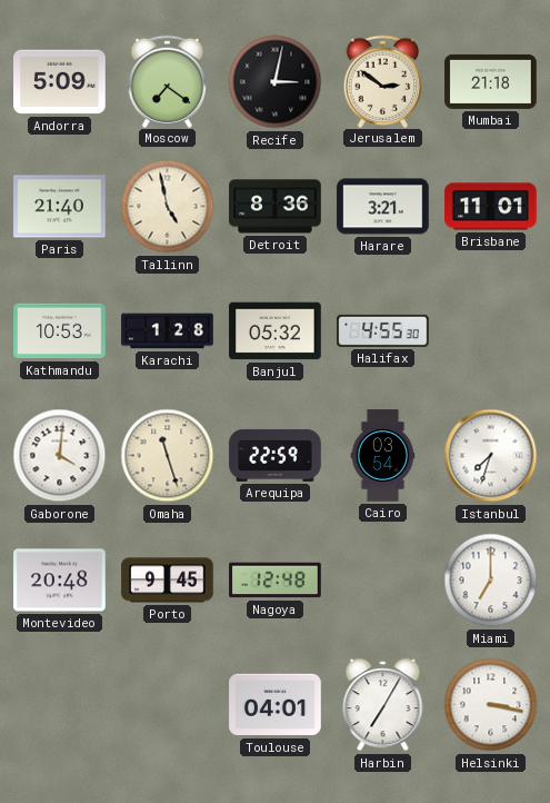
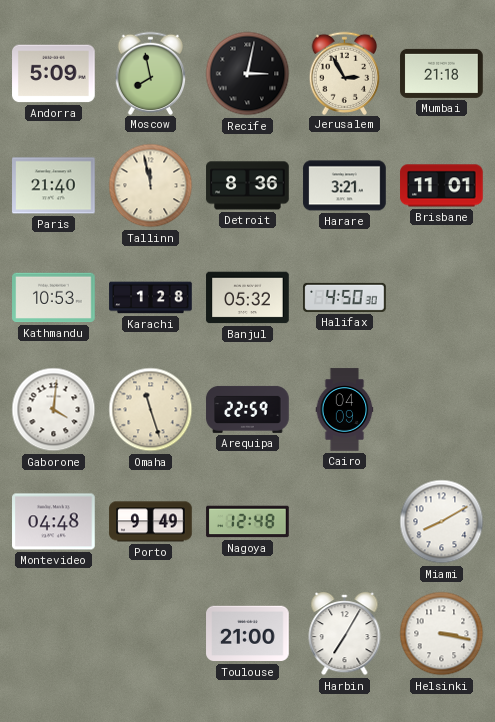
Moscow: 7:21 -> 7:58 (151, 73)
Jerusalem: 2:51 -> 2:55 (345, 73)
Tallinn: 4:58 -> 11:58 (151, 186)
Halifax: 4:55 -> 4:50 (345, 297)
Cairo: 03:54 -> 04:09 (345, 410)
Istanbul: 7:33 -> none (491, 456)
Montevideo: 20:48 -> 04:48 (54, 522)
Porto: 9:45 -> 9:49 (151, 522)
Miami: 7:00 -> 8:10 (442, 522)
Toulouse: 04:01 -> 21:00 (248, 634)
